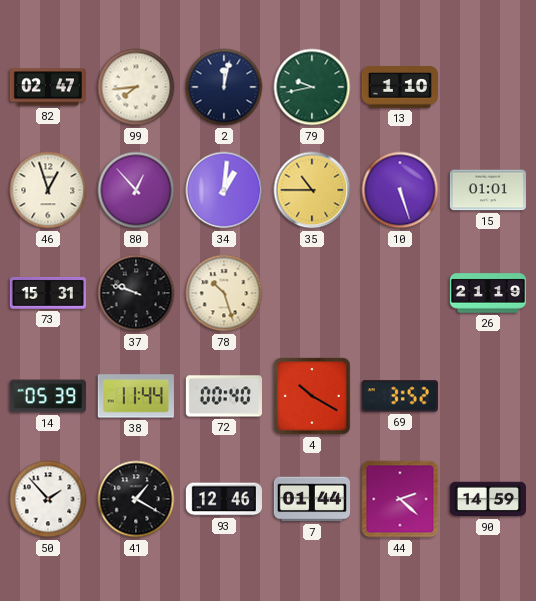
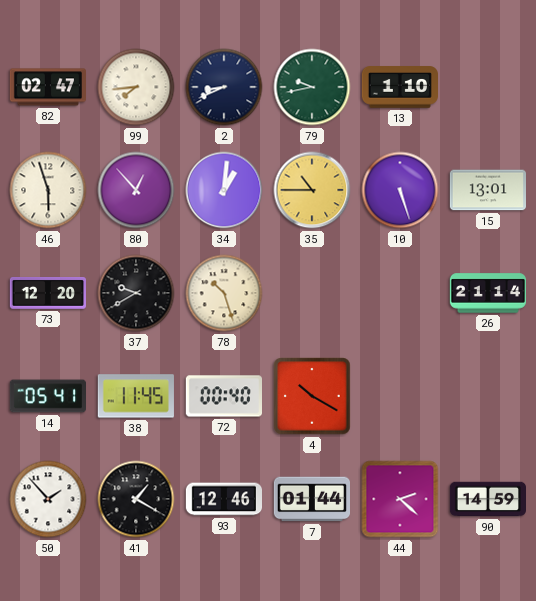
2: 12:02 -> 8:41 (224, 87)
46: 12:57 -> 5:57 (48, 190)
15: 01:01 -> 13:01 (487, 190)
73: 15:31 -> 12:20 (47, 294)
37: 9:48 -> 9:40 (136, 293)
26: 21:19 -> 21:14 (488, 293)
14: 05:39 -> 05:41 (47, 396)
38: 11:44 -> 11:45 (136, 396)
69: 3:52 -> none (400, 396)
